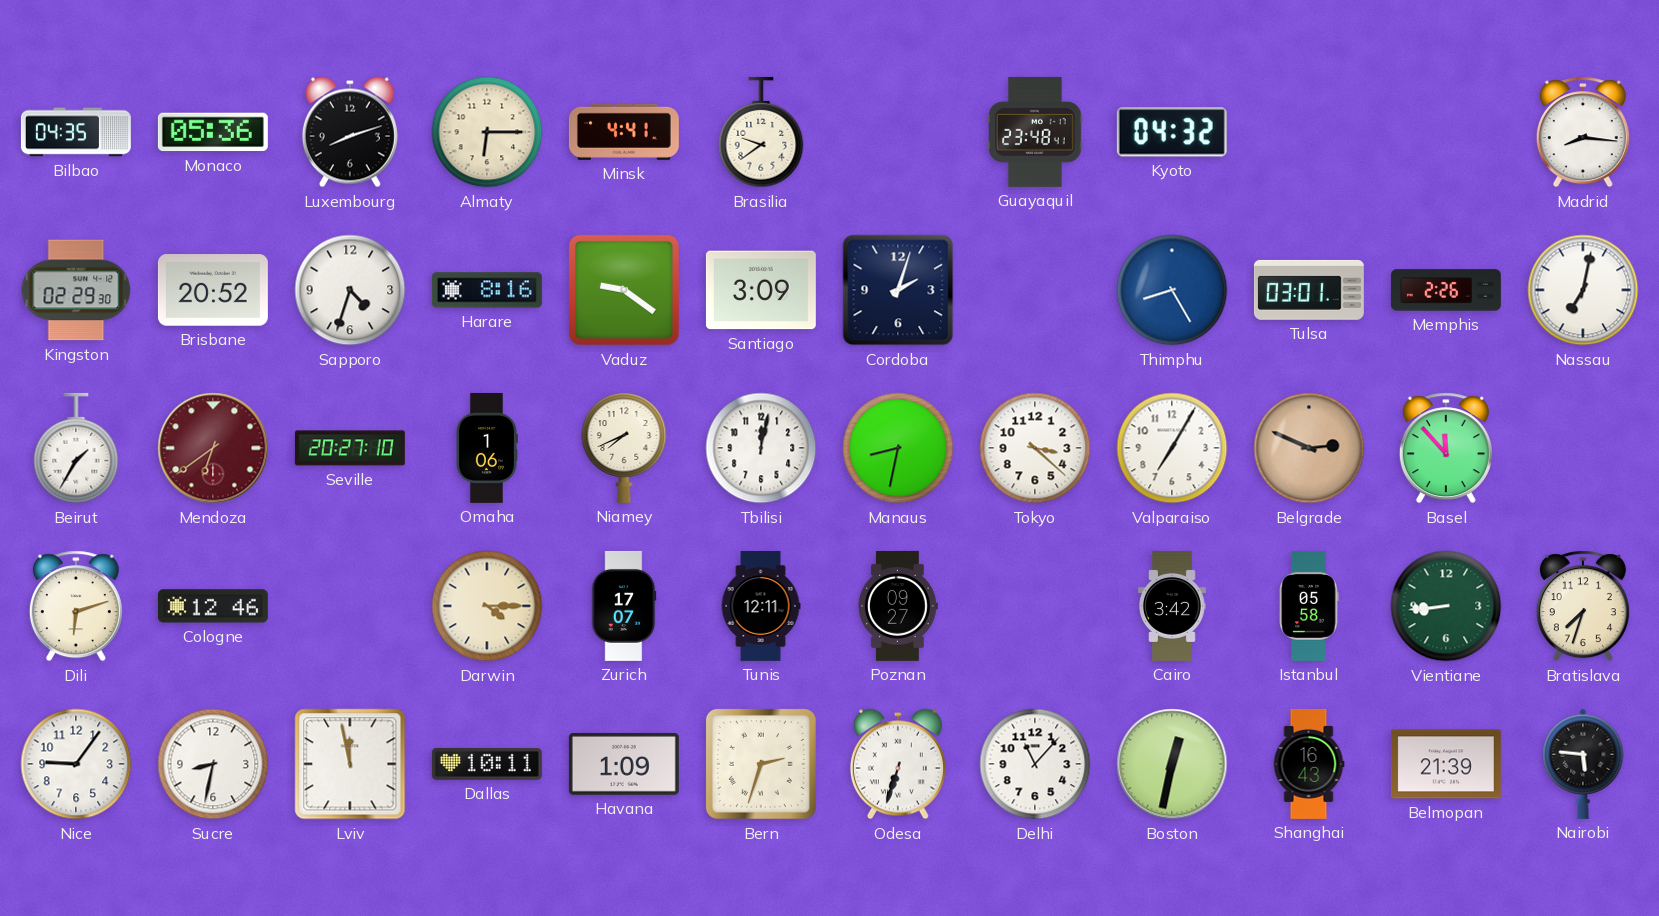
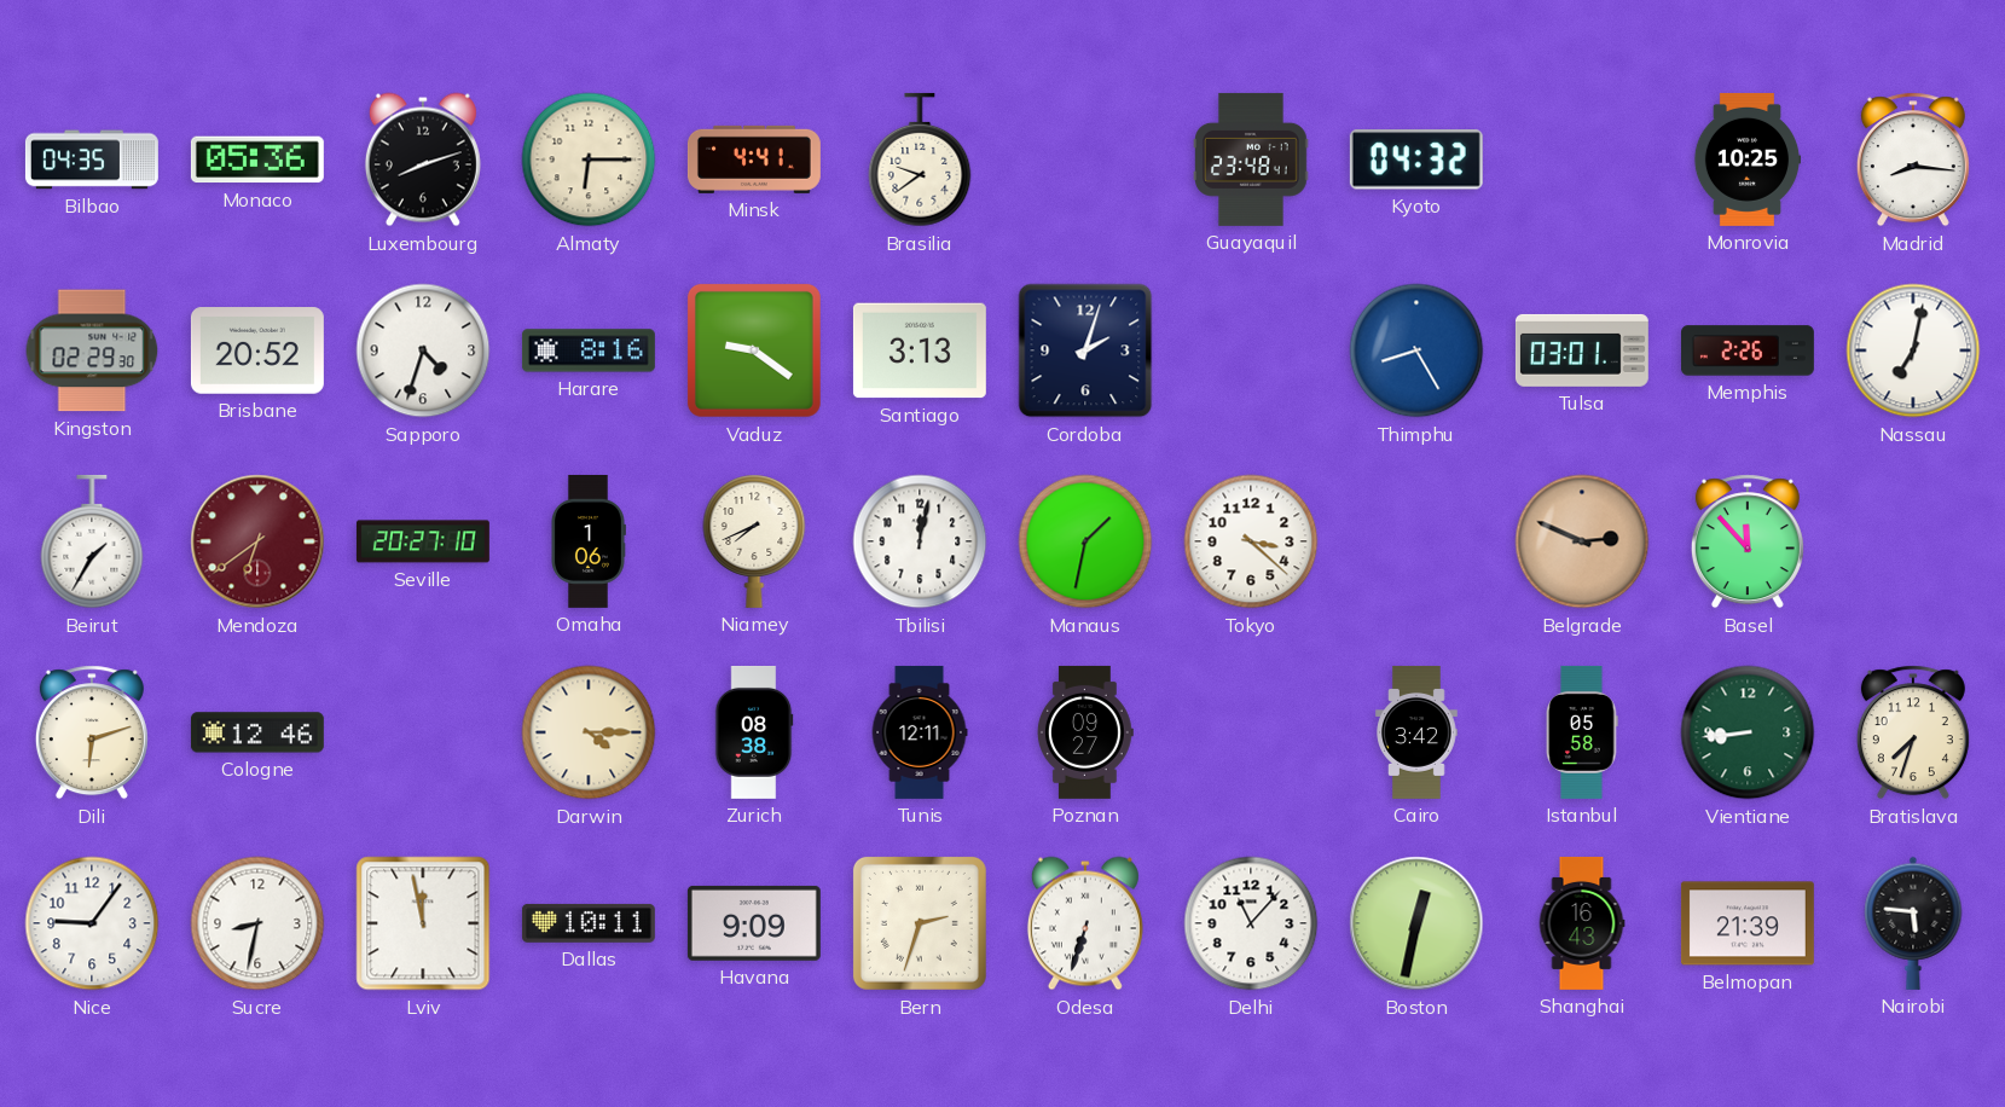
Monrovia: none -> 10:25 (1748, 160)
Santiago: 3:09 -> 3:13 (920, 350)
Manaus: 8:32 -> 1:32 (1085, 541)
Valparaiso: 7:05 -> none (1172, 448)
Zurich: 17:07 -> 08:38 (754, 732)
Havana: 1:09 -> 9:09 (754, 923)
